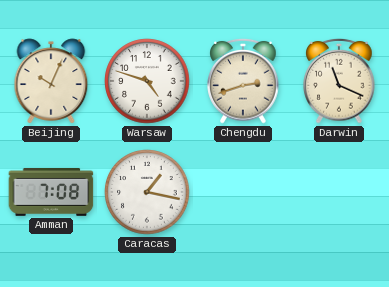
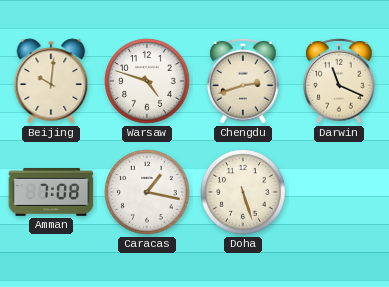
Beijing: 10:04 -> 10:01 (51, 81)
Doha: none -> 5:27 (243, 192)
